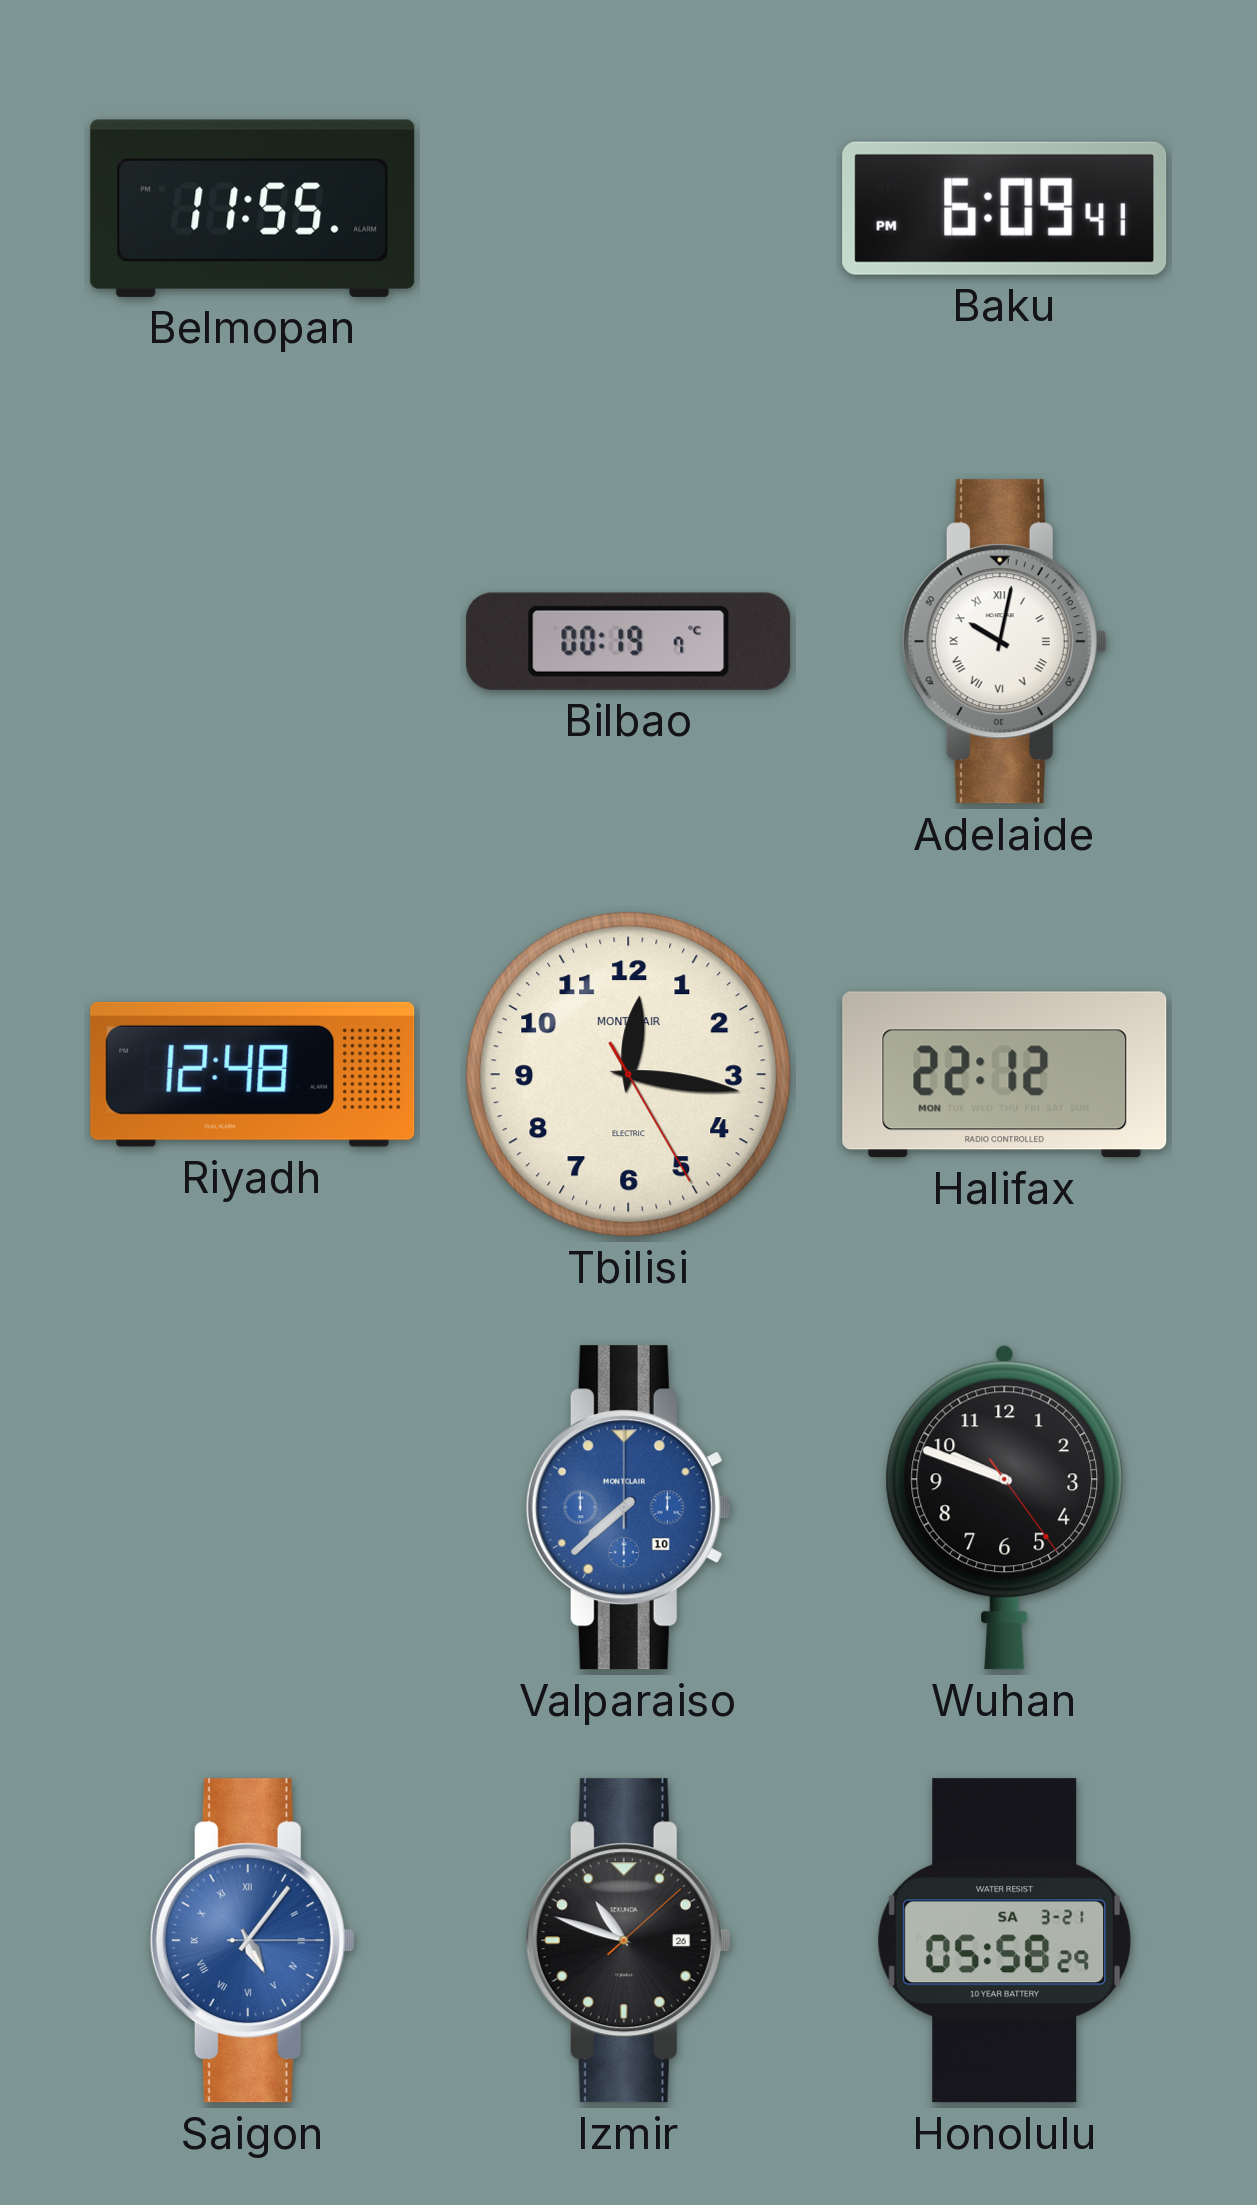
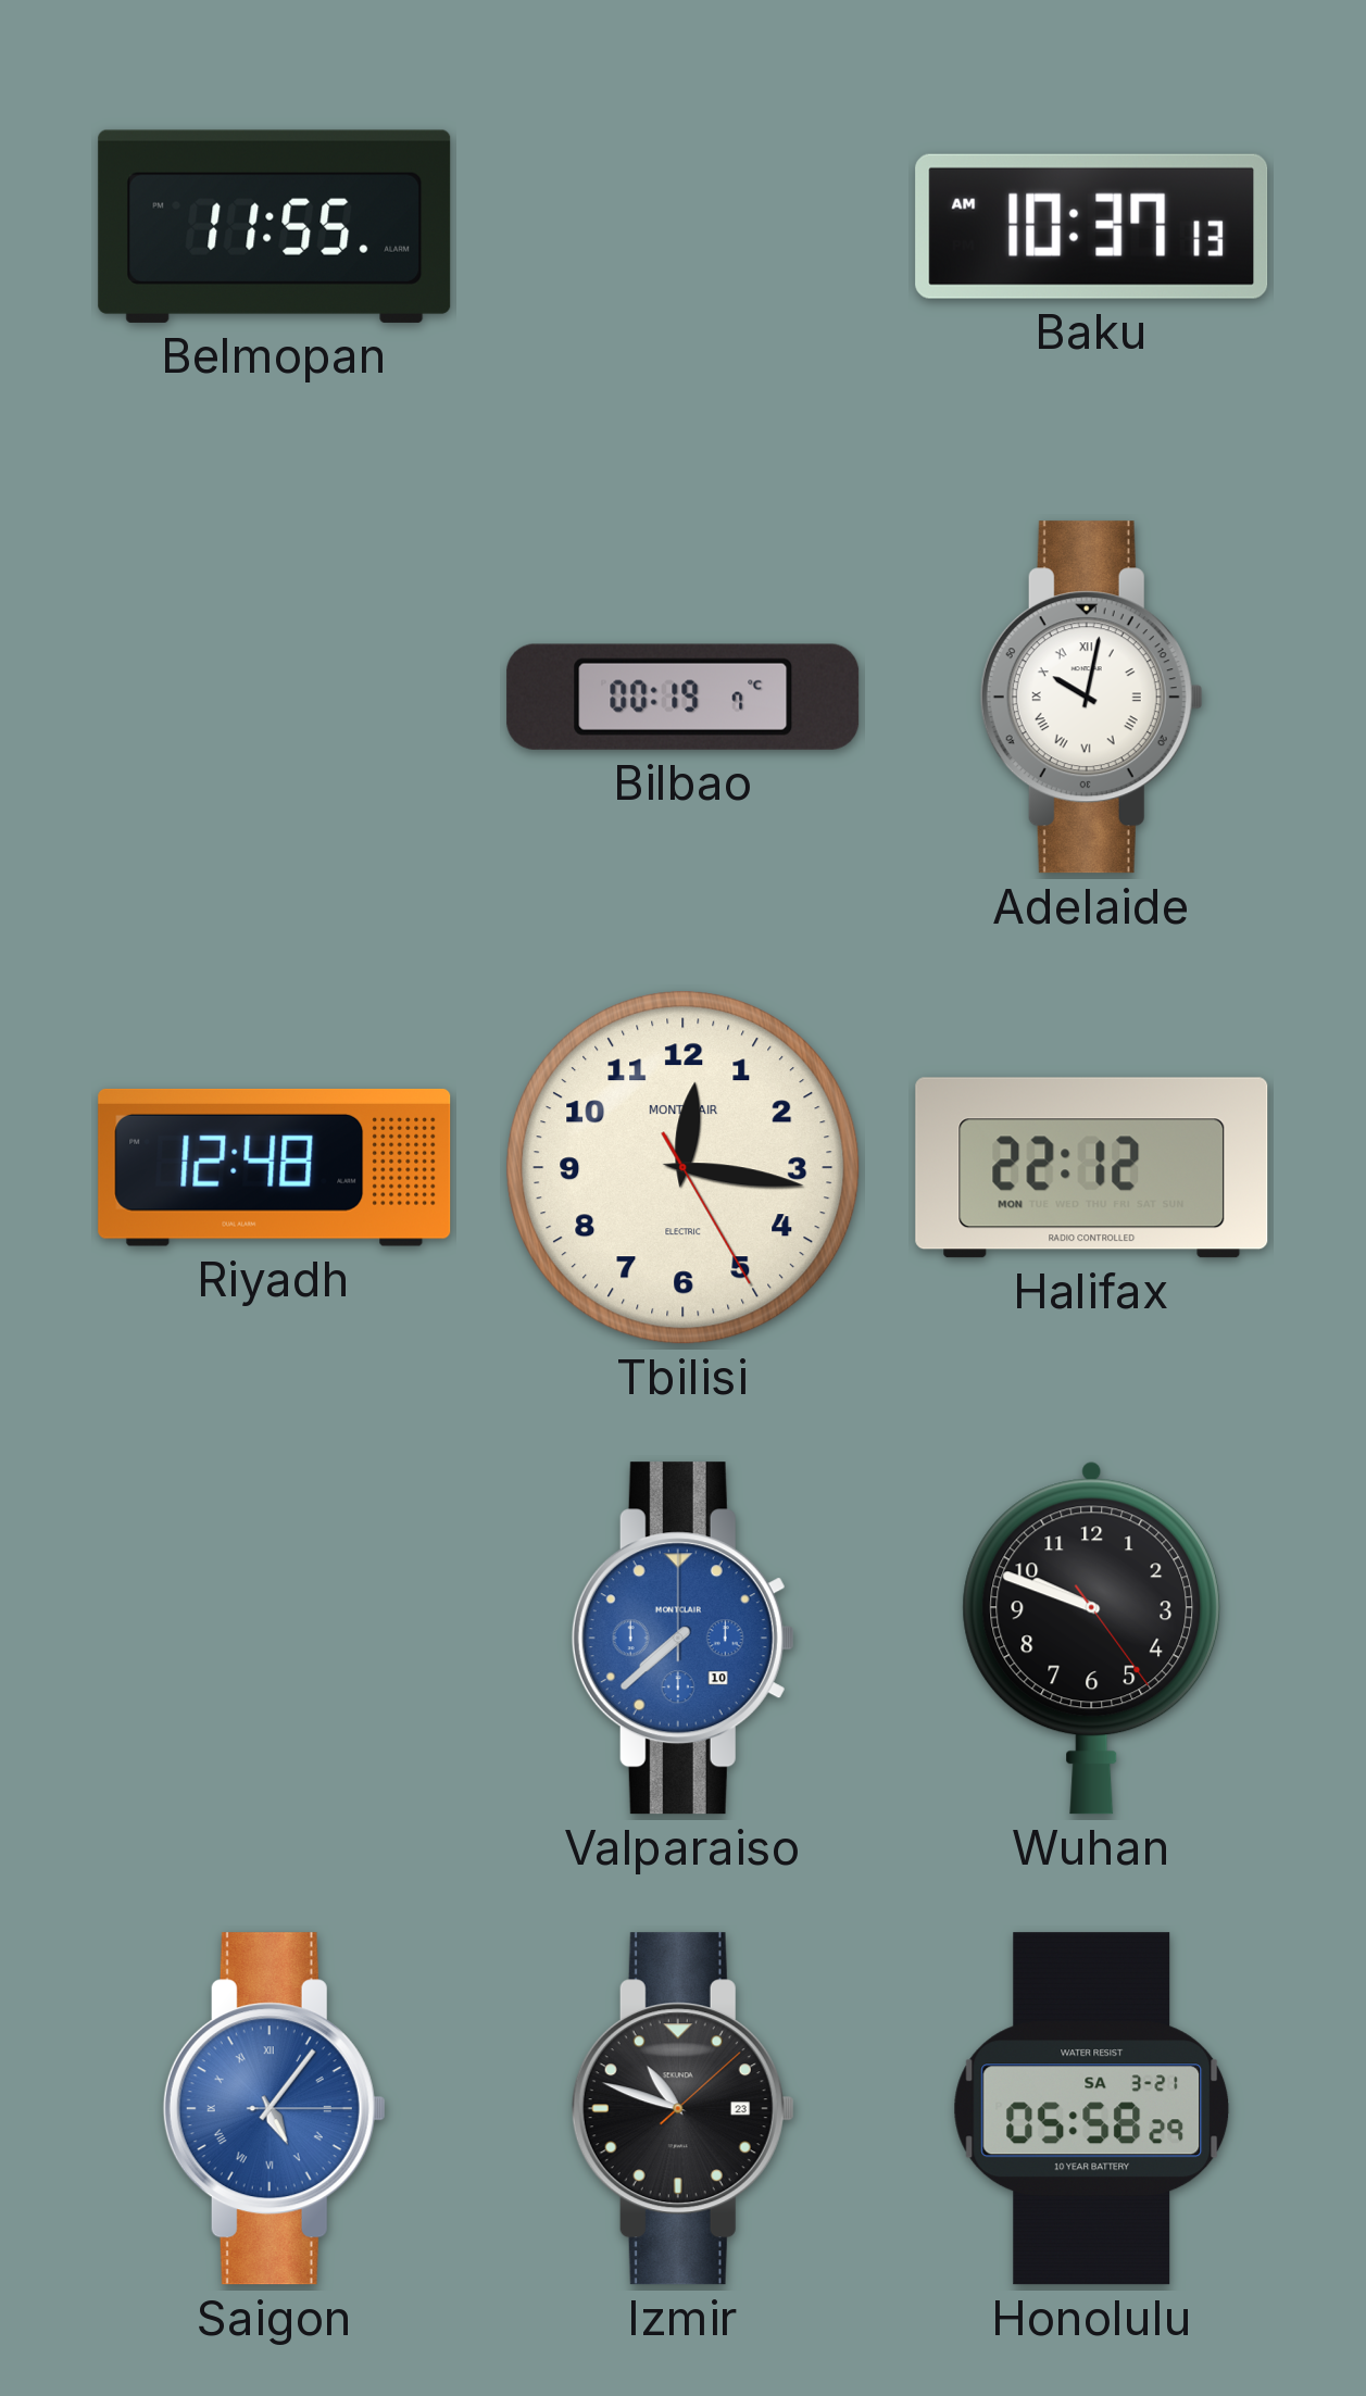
Baku: 6:09 -> 10:37 (1092, 226)
Izmir date: 26 -> 23 (682, 2109)
